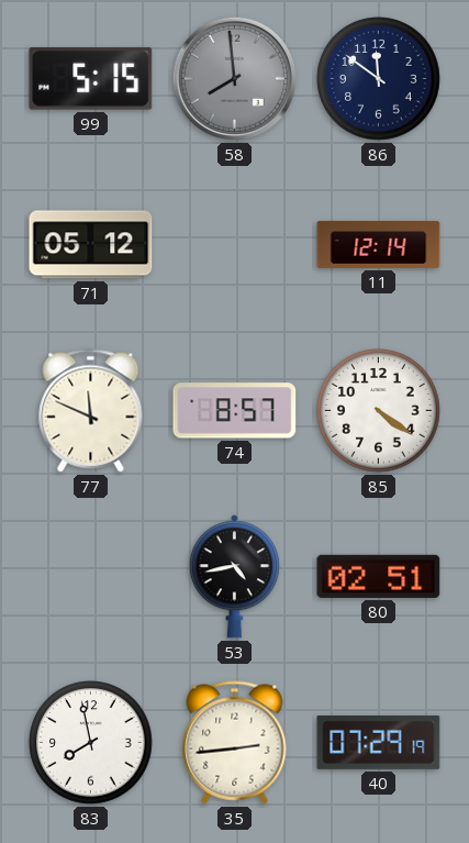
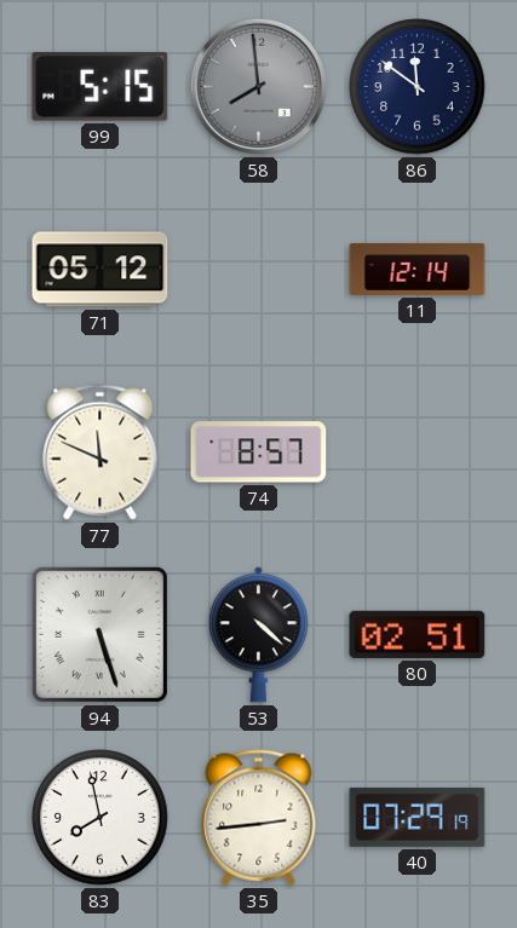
85: 4:21 -> none (379, 411)
94: none -> 5:27 (99, 634)
53: 4:43 -> 4:22 (258, 635)
